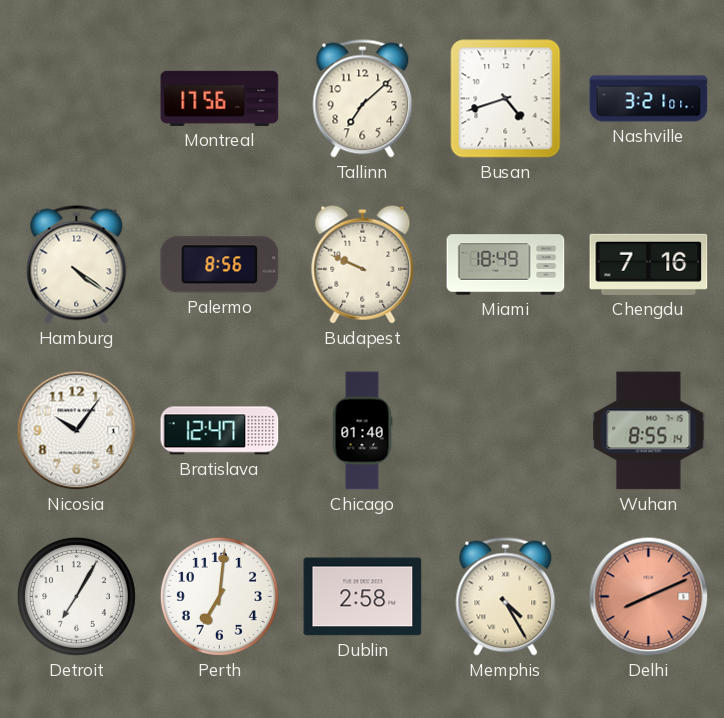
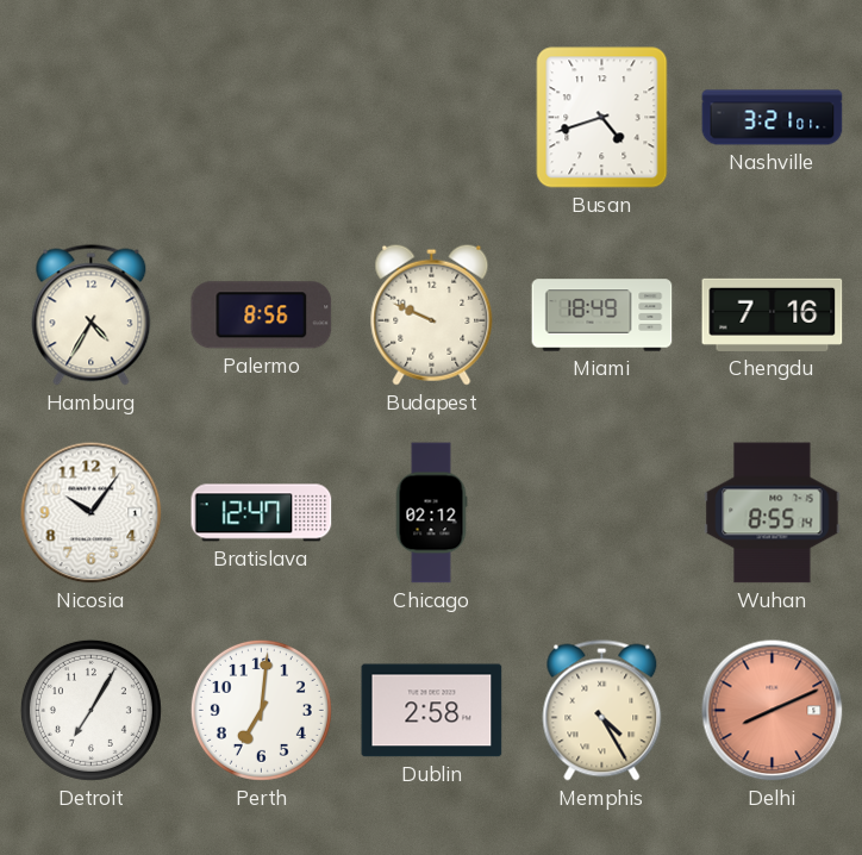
Montreal: 17:56 -> none (220, 98)
Tallinn: 7:08 -> none (363, 99)
Hamburg: 4:21 -> 4:35 (92, 316)
Chicago: 01:40 -> 02:12 (431, 513)
